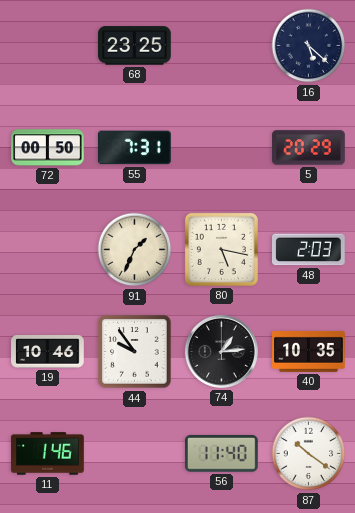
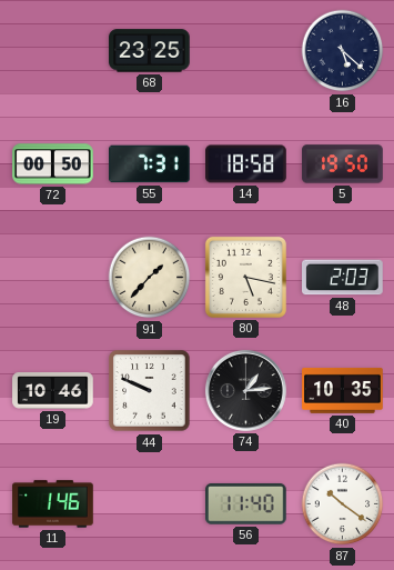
14: none -> 18:58 (246, 164)
5: 20:29 -> 19:50 (343, 164)
91: 1:34 -> 1:37 (150, 278)
44: 9:54 -> 9:49 (150, 391)
